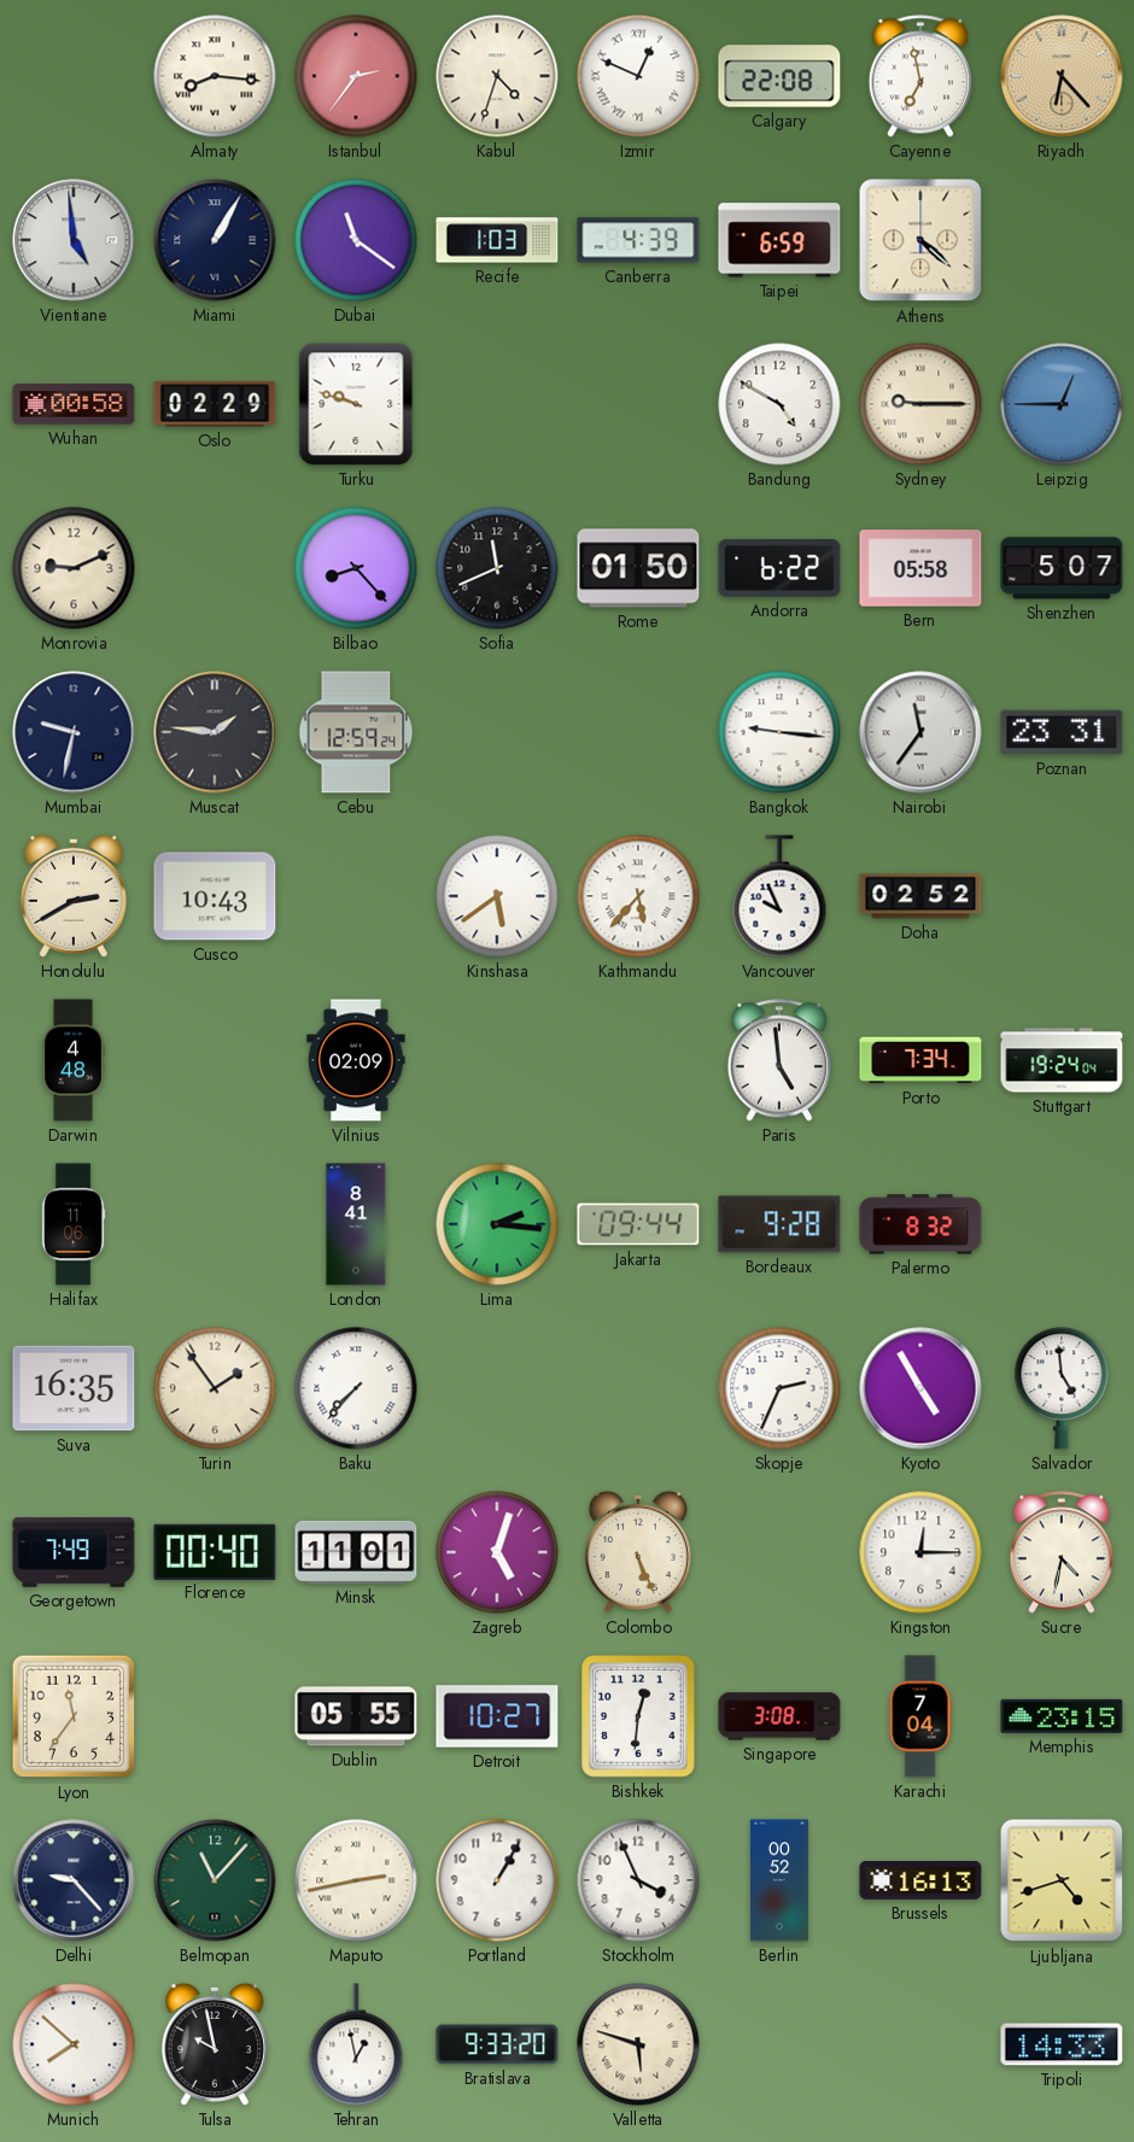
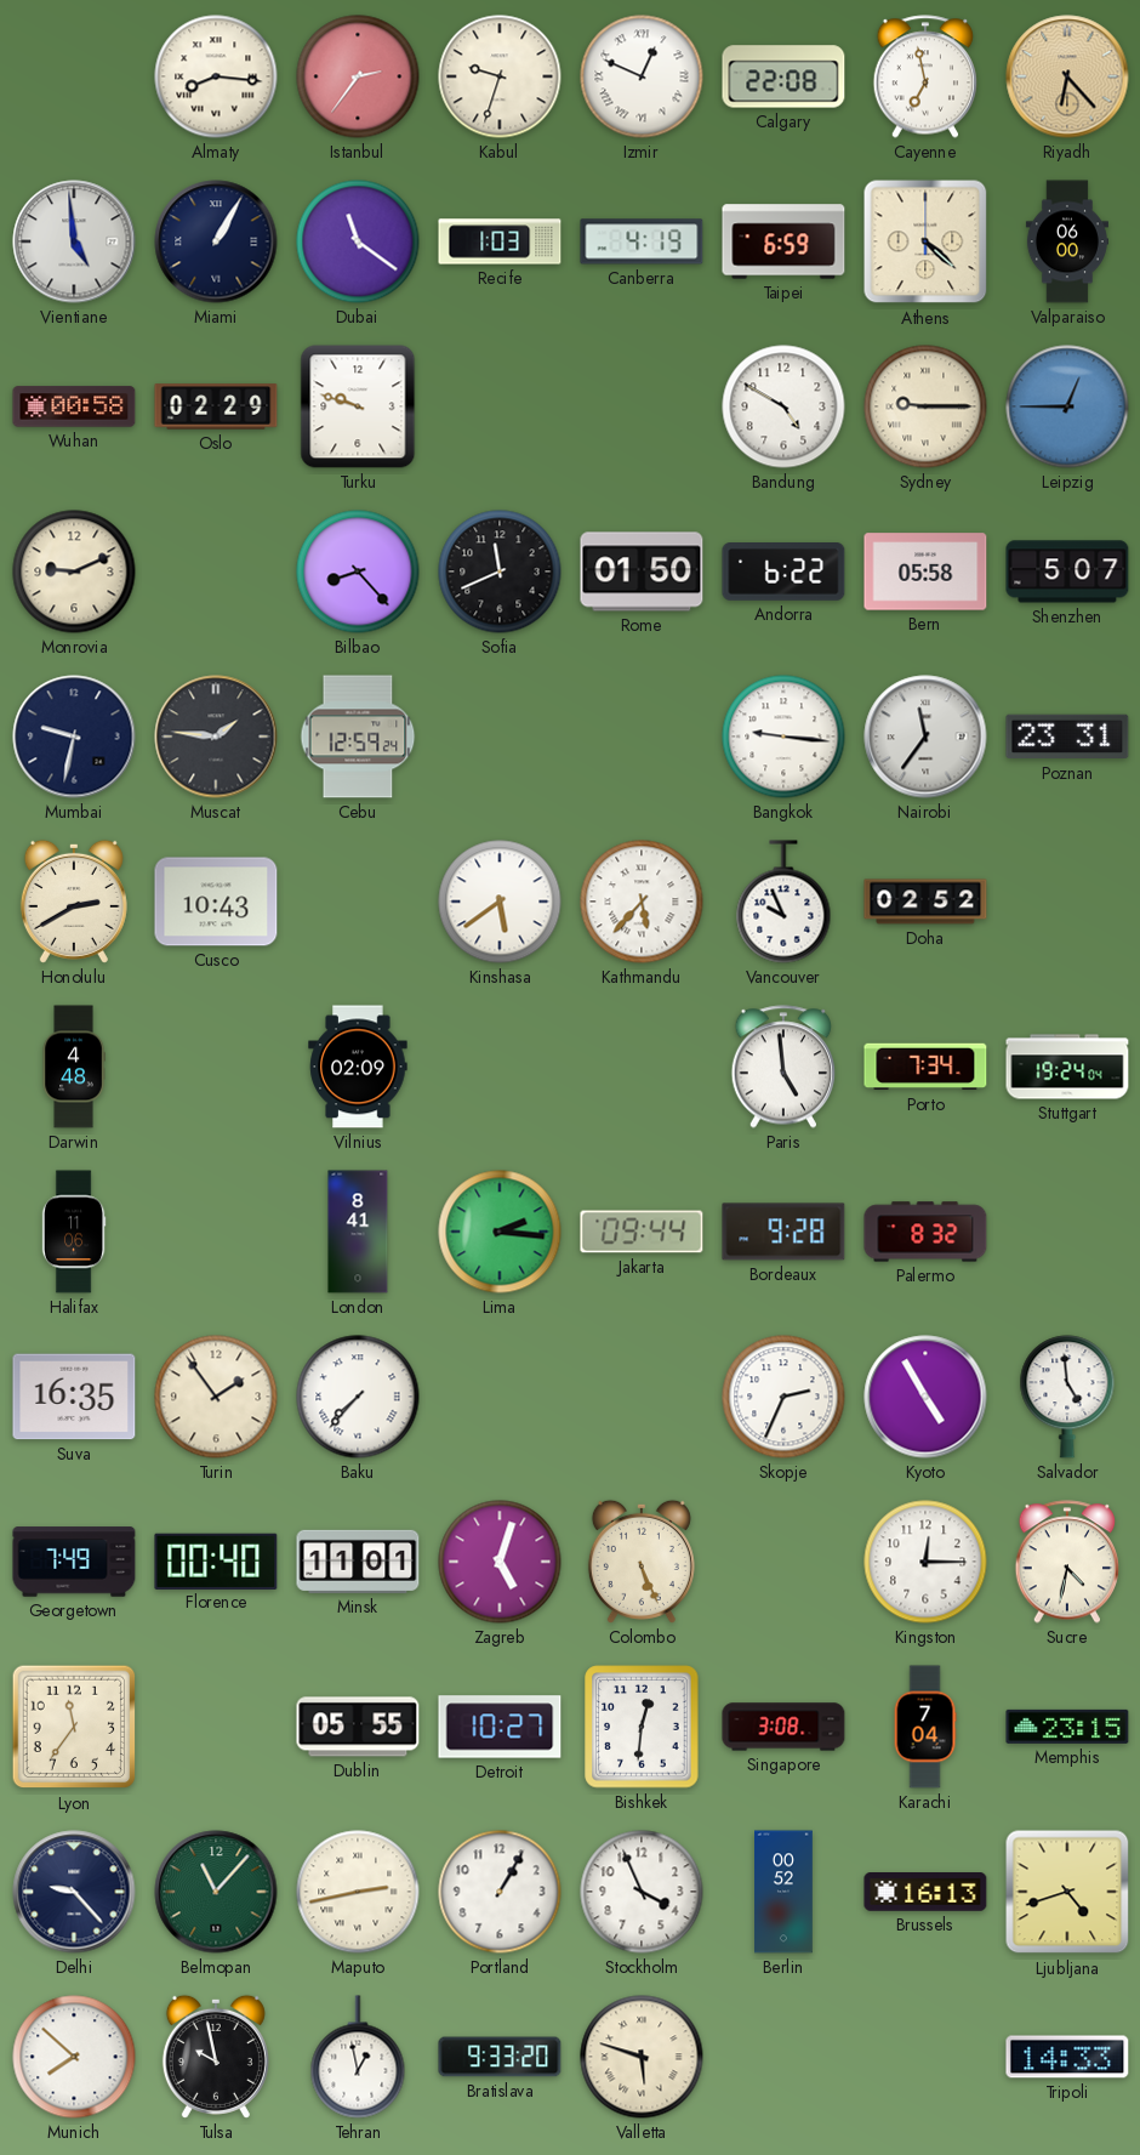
Kabul: 4:33 -> 9:33 (500, 76)
Canberra: 4:39 -> 4:19 (642, 241)
Valparaiso: none -> 06:00 (1067, 241)
